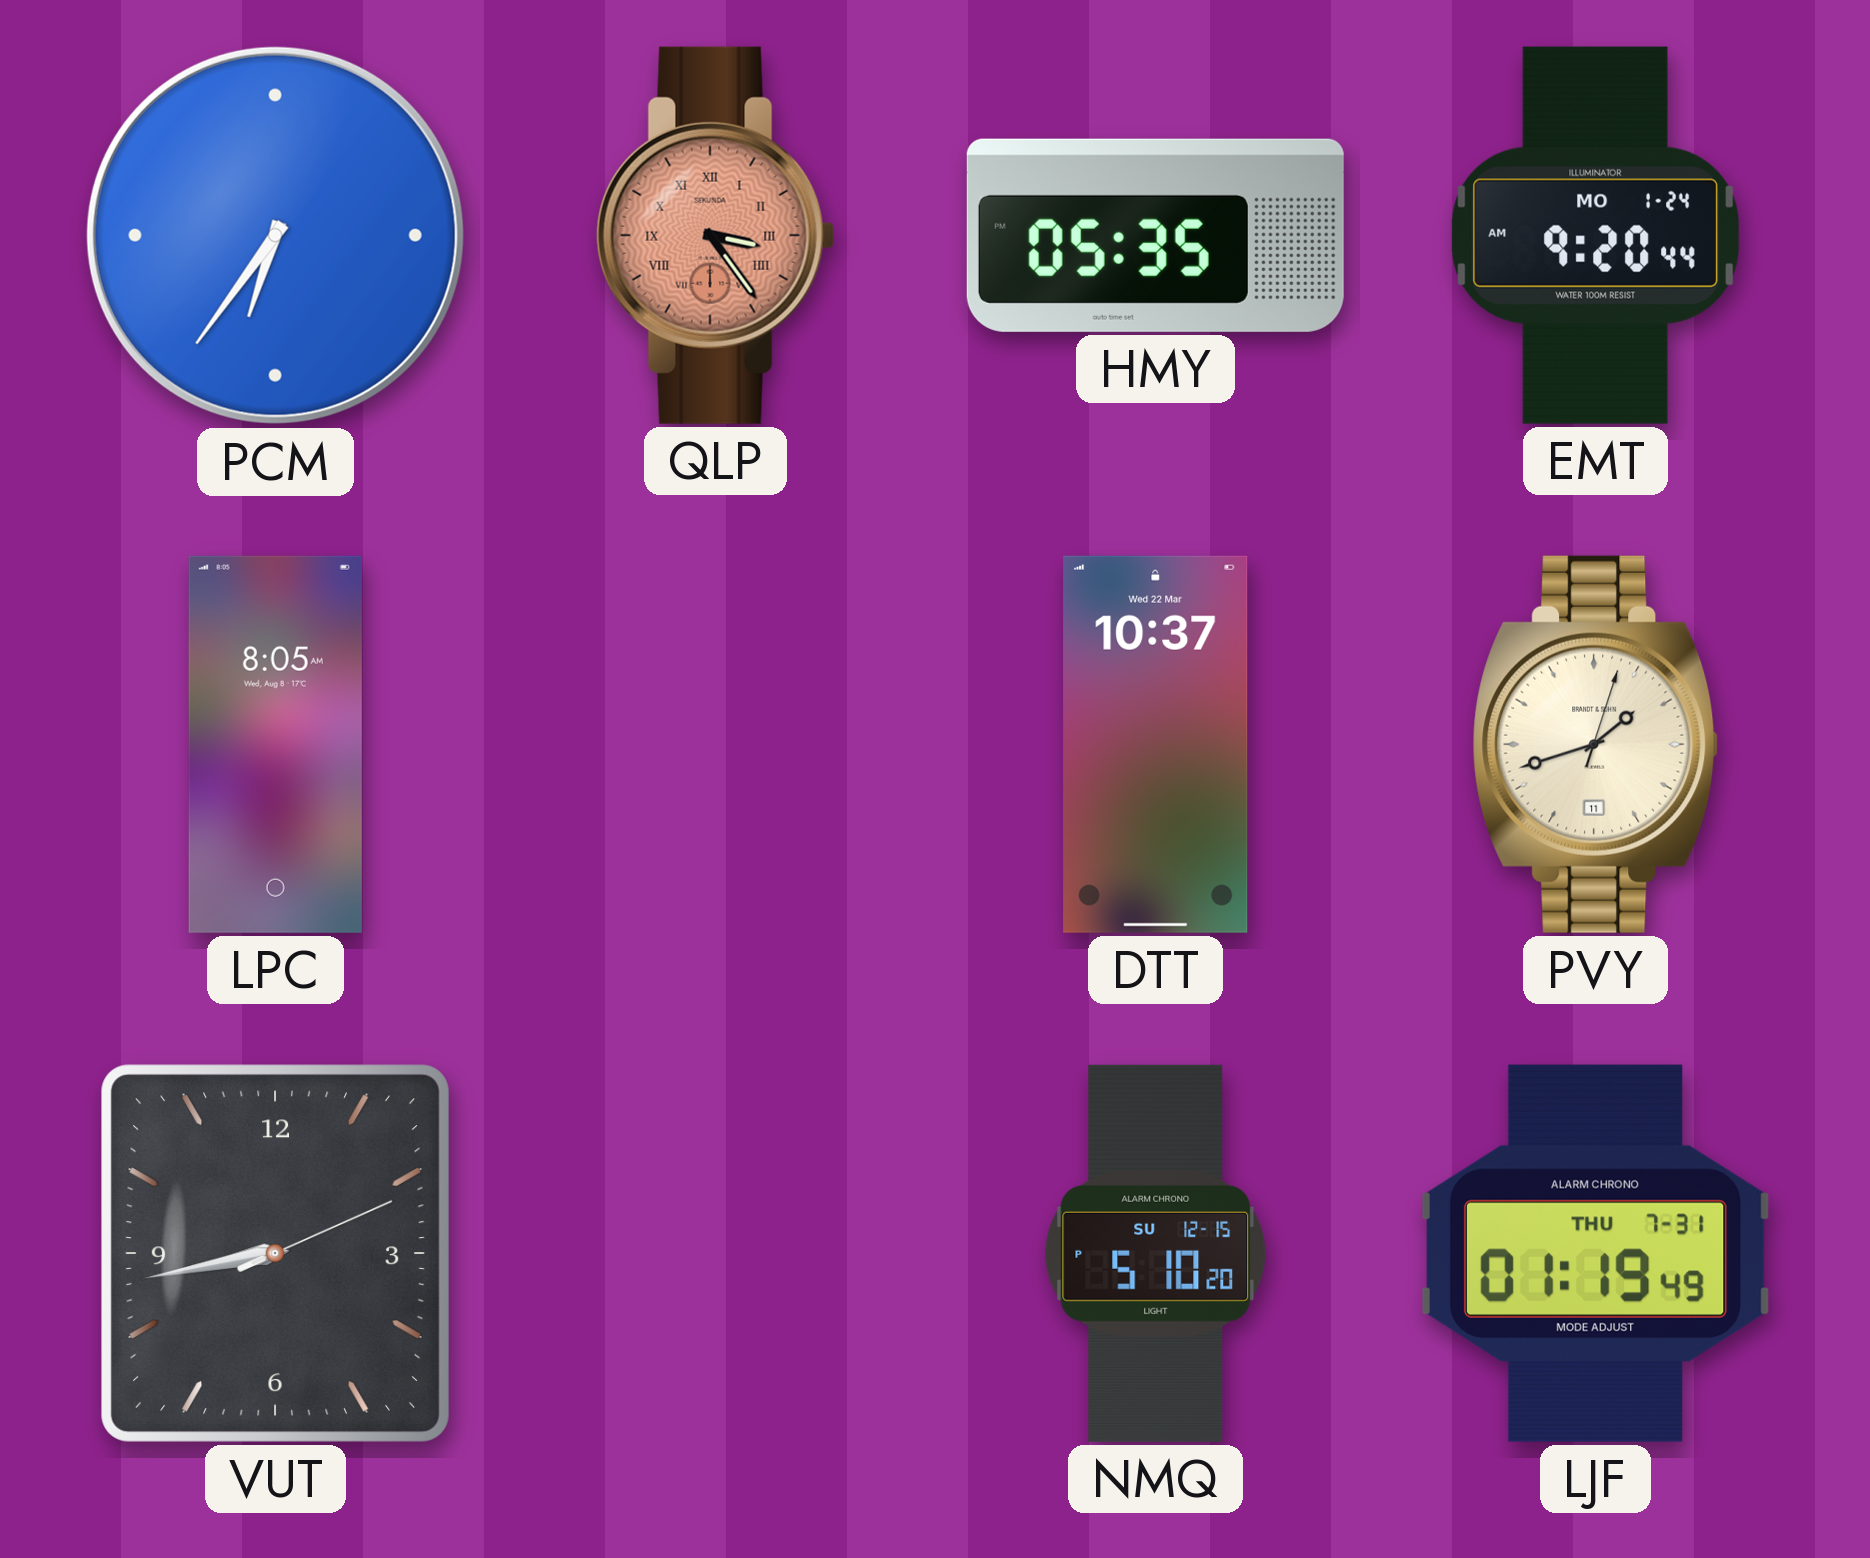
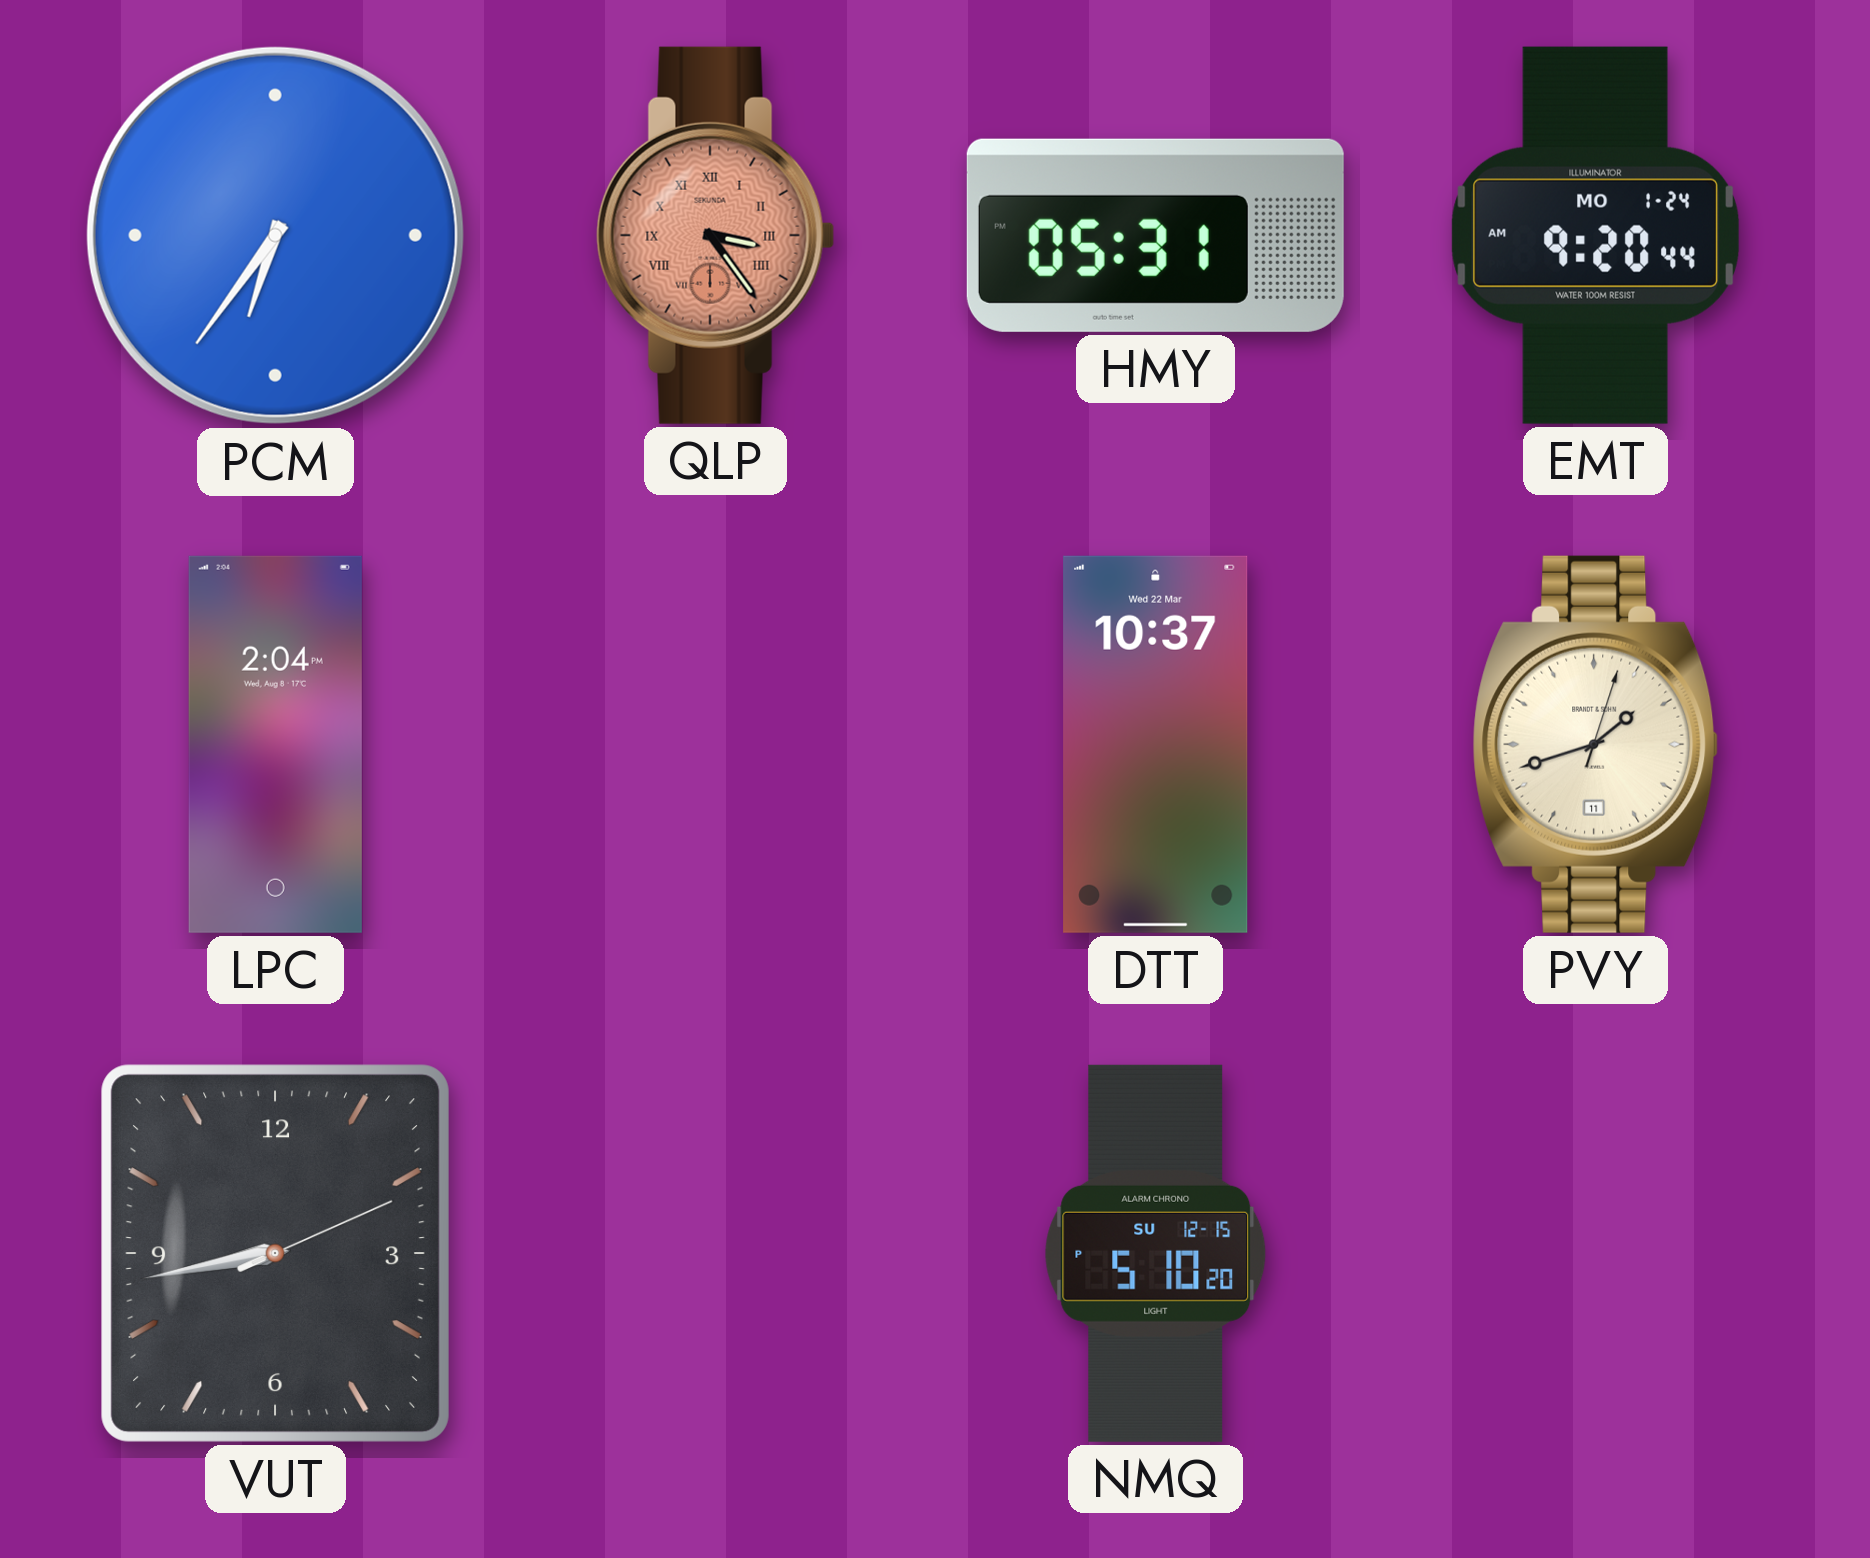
HMY: 05:35 -> 05:31 (1155, 235)
LPC: 8:05 -> 2:04 (275, 744)
LJF: 01:19 -> none (1595, 1253)
